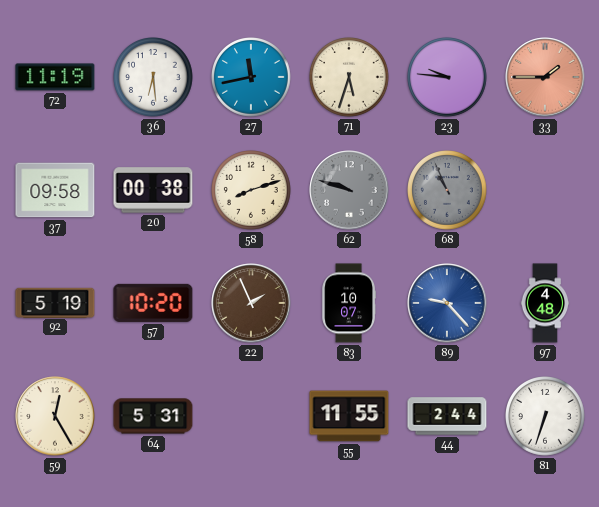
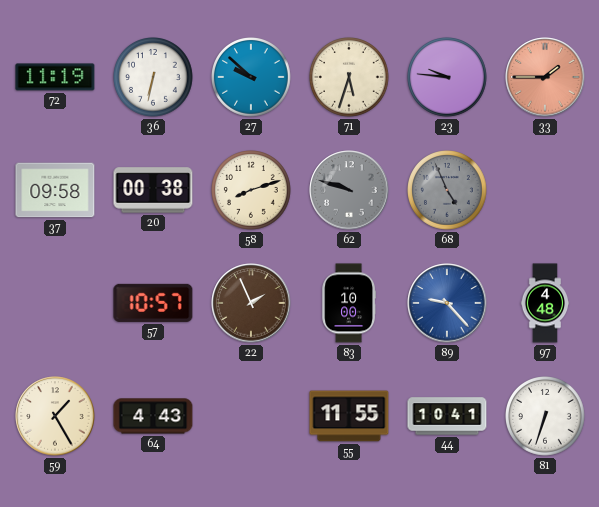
36: 6:29 -> 6:32 (154, 78)
27: 11:43 -> 9:52 (252, 78)
68: 10:56 -> 4:56 (448, 191)
92: 5:19 -> none (55, 302)
57: 10:20 -> 10:57 (153, 303)
83: 10:07 -> 10:00 (348, 303)
59: 12:25 -> 1:25 (55, 416)
64: 5:31 -> 4:43 (153, 416)
44: 2:44 -> 10:41 (447, 416)
